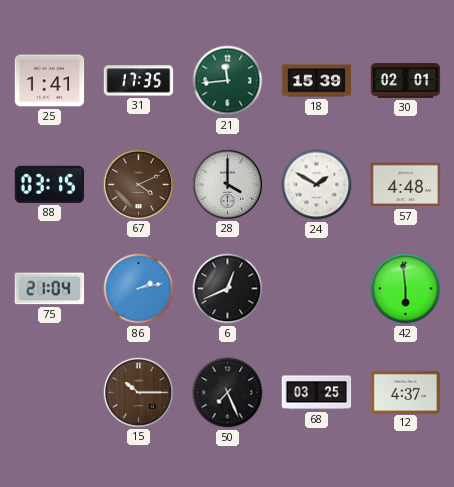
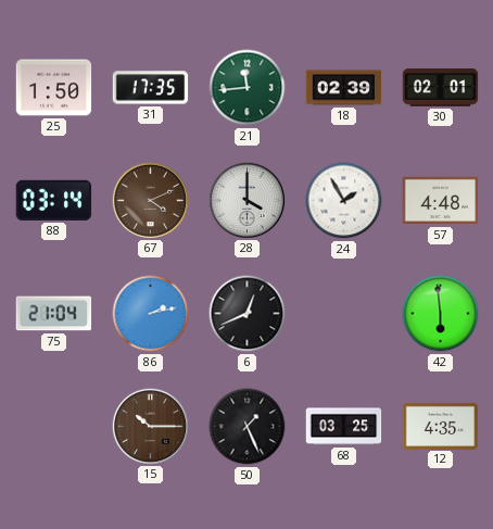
25: 1:41 -> 1:50 (54, 88)
18: 15:39 -> 02:39 (344, 88)
88: 03:15 -> 03:14 (54, 200)
24: 1:50 -> 1:55 (344, 201)
50: 7:26 -> 1:26 (248, 427)
12: 4:37 -> 4:35 (441, 426)
